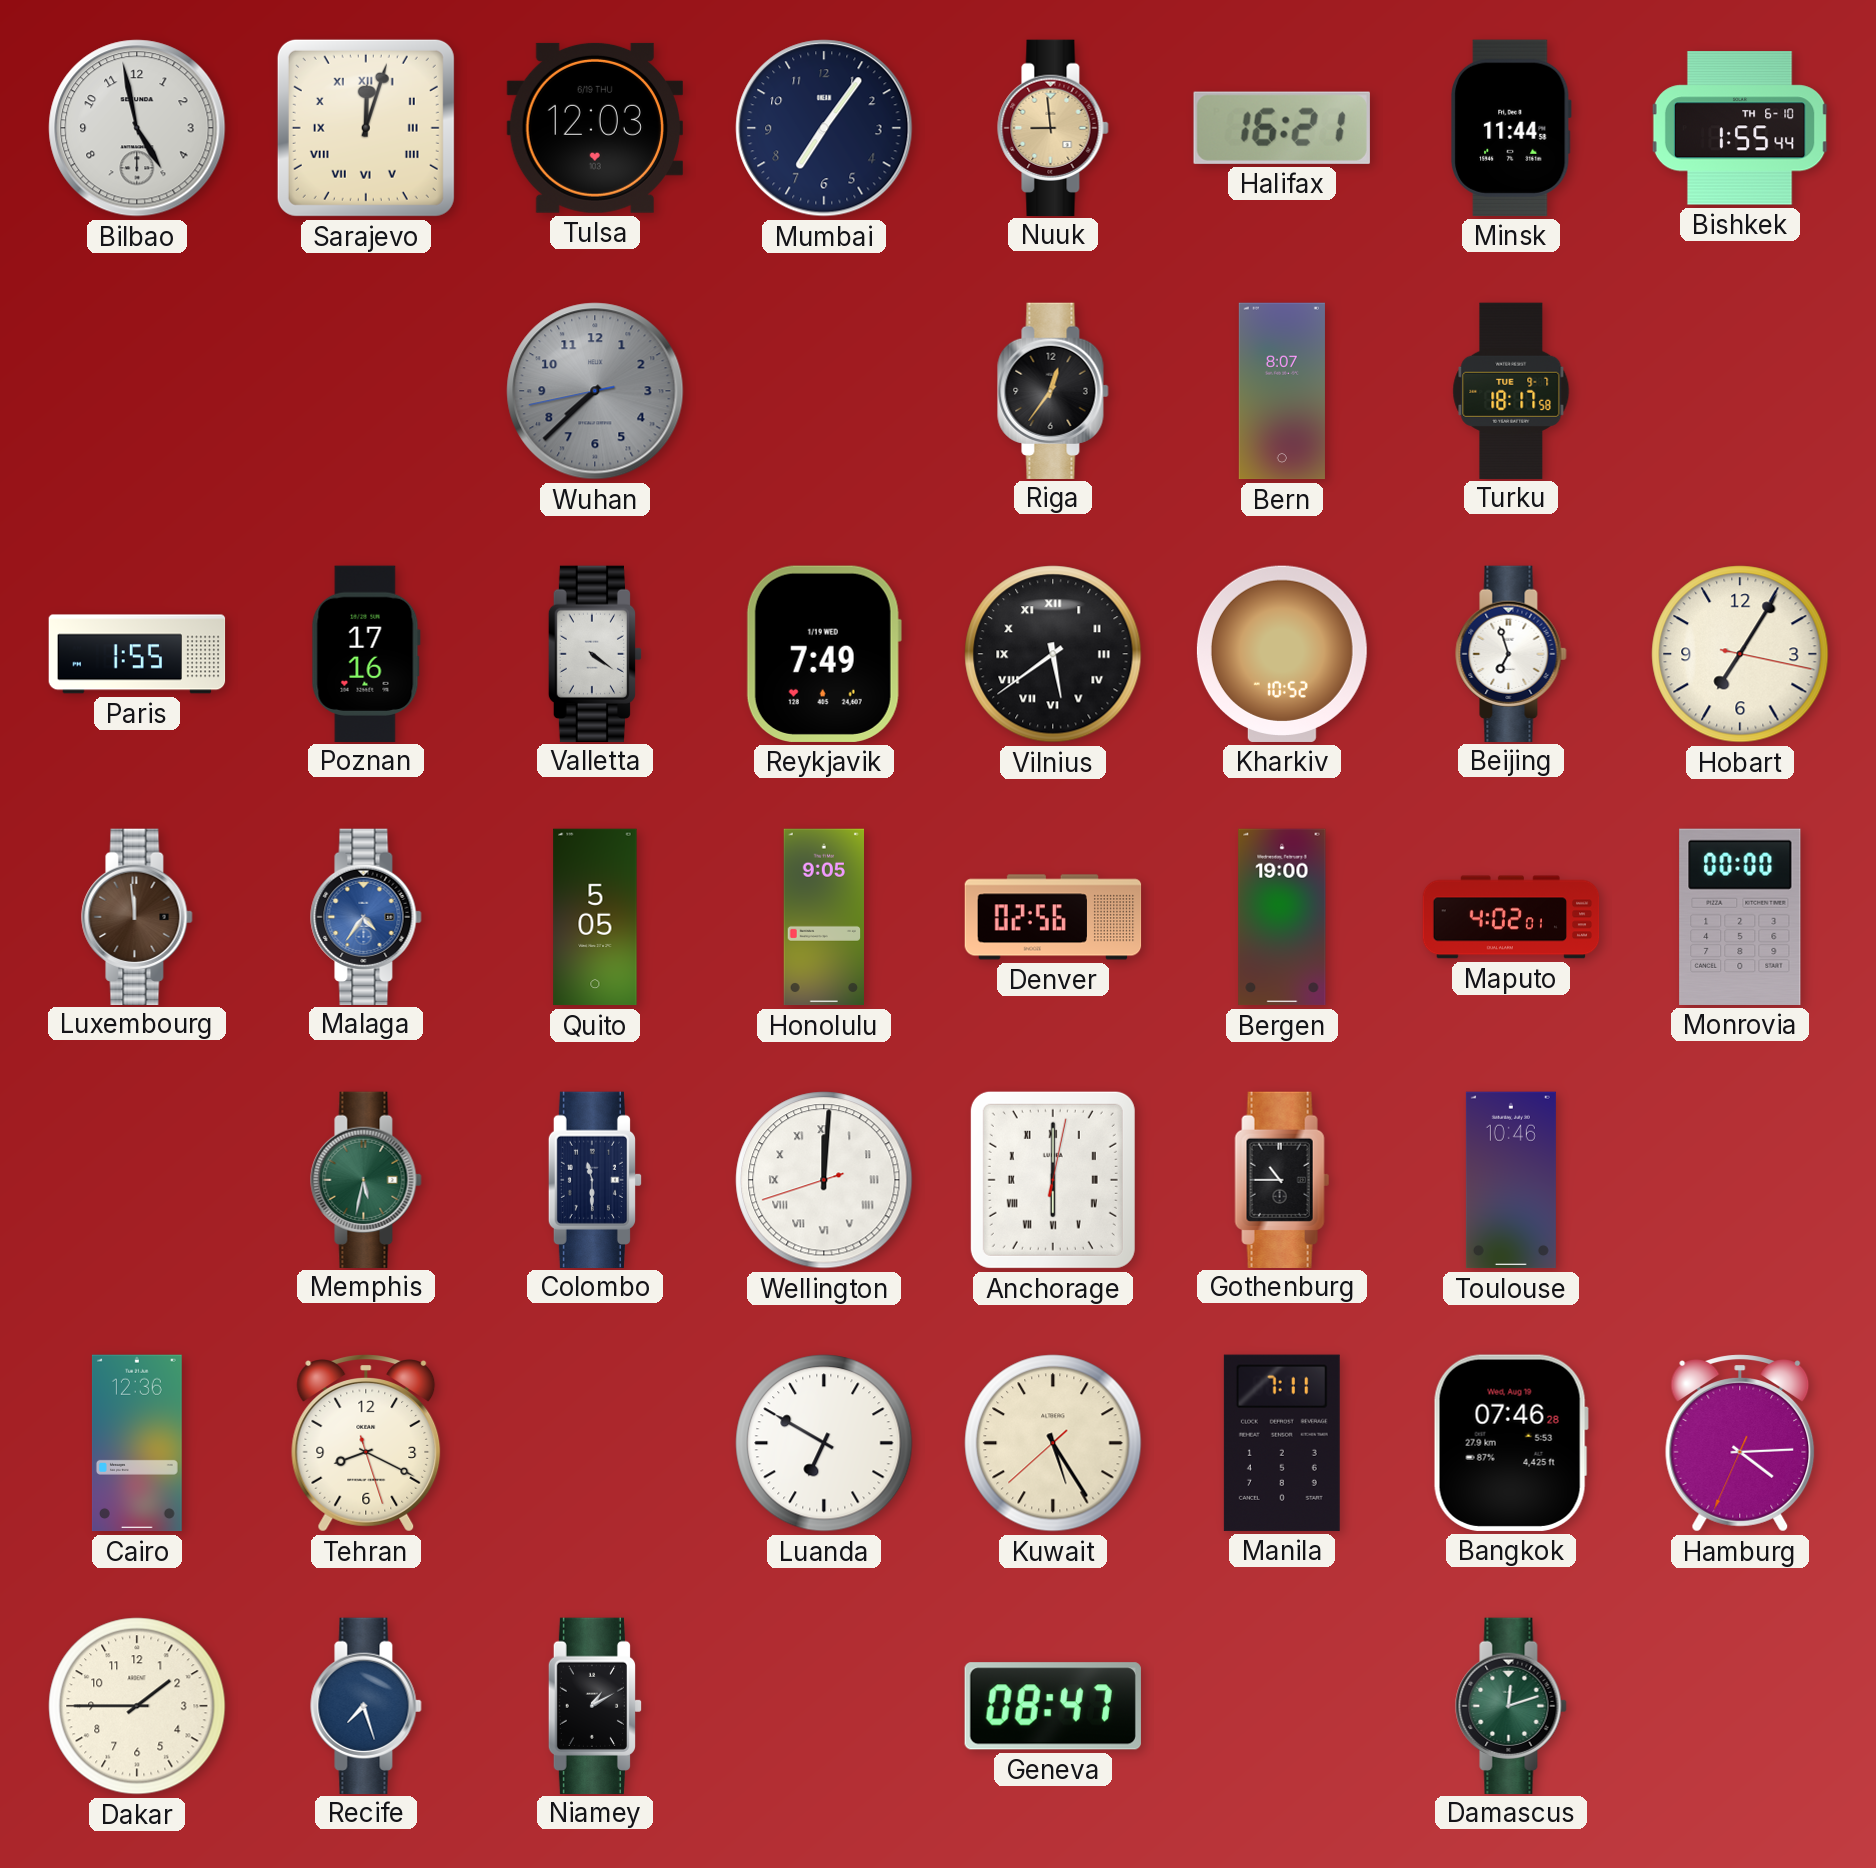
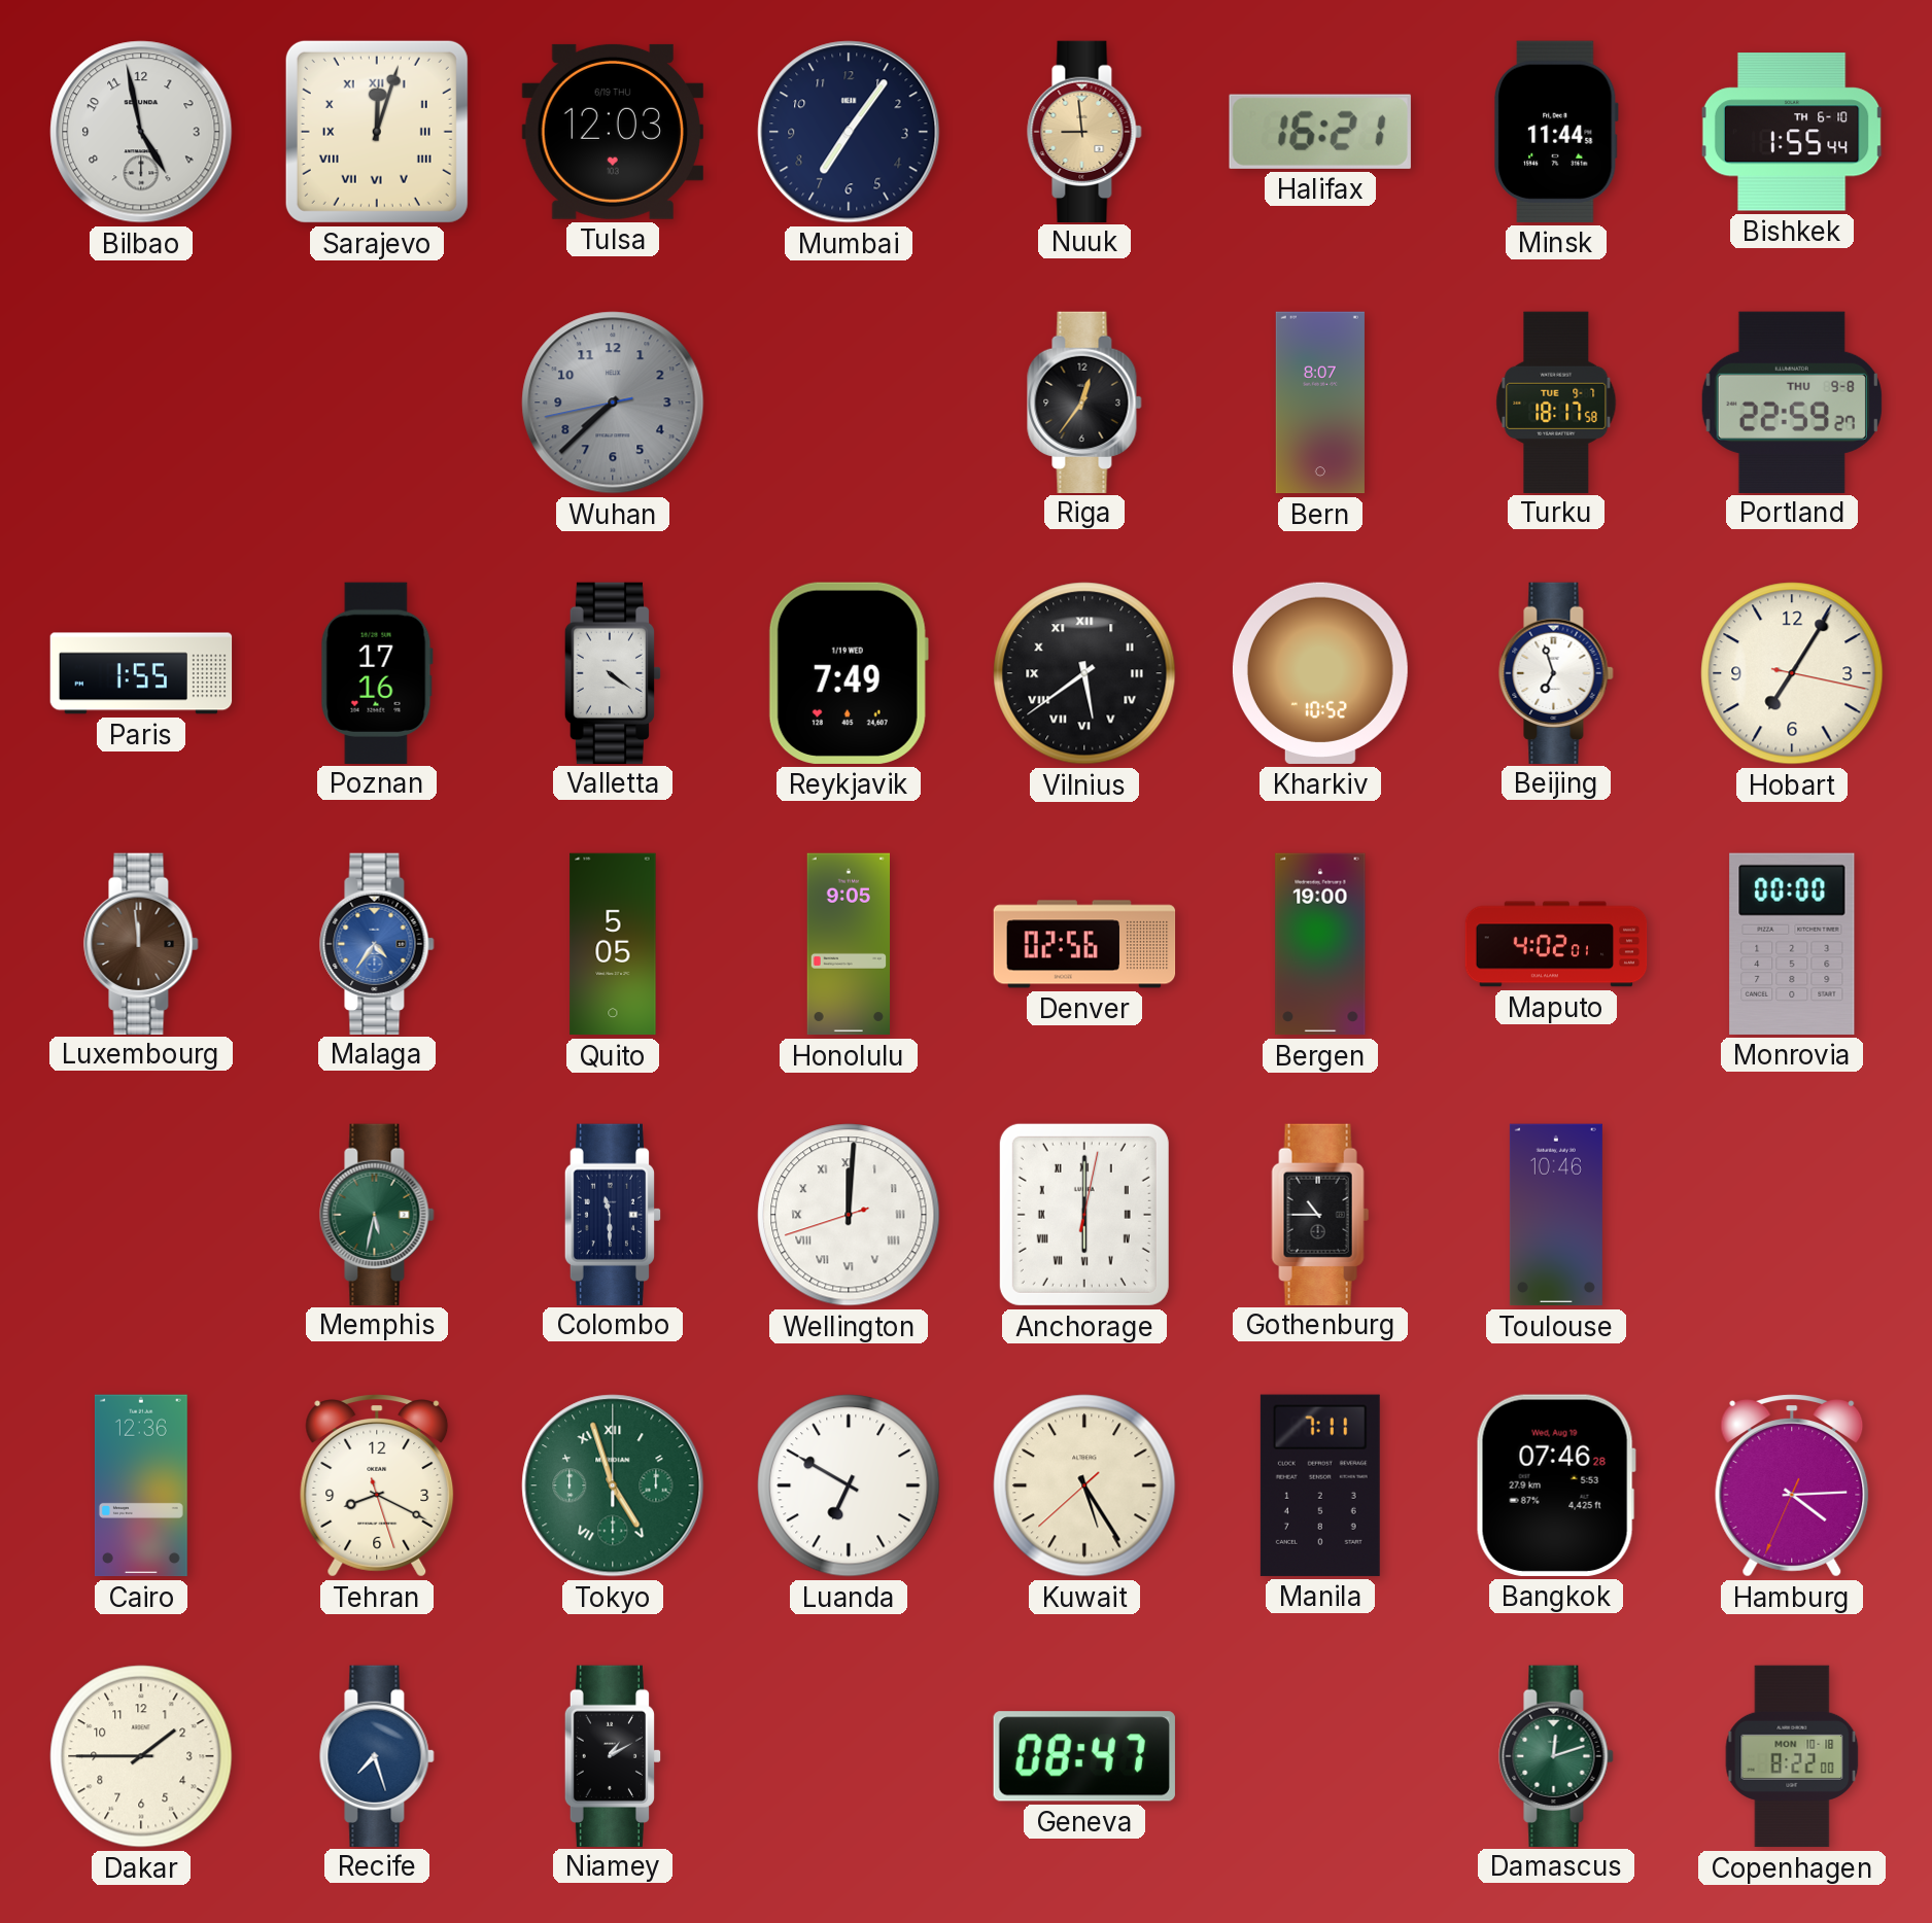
Portland: none -> 22:59 (1792, 401)
Tokyo: none -> 4:57 (613, 1485)
Copenhagen: none -> 8:22 (1792, 1756)
